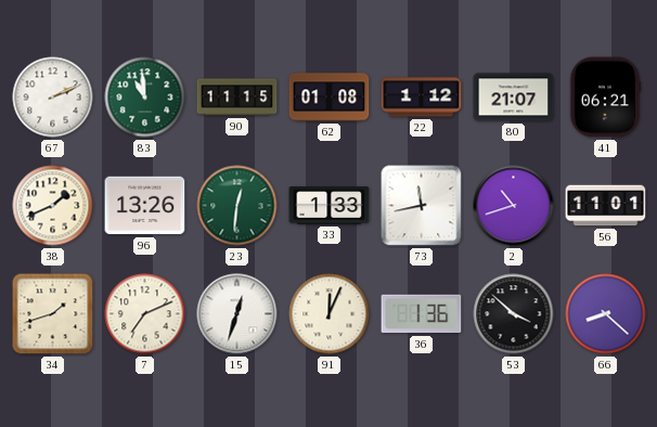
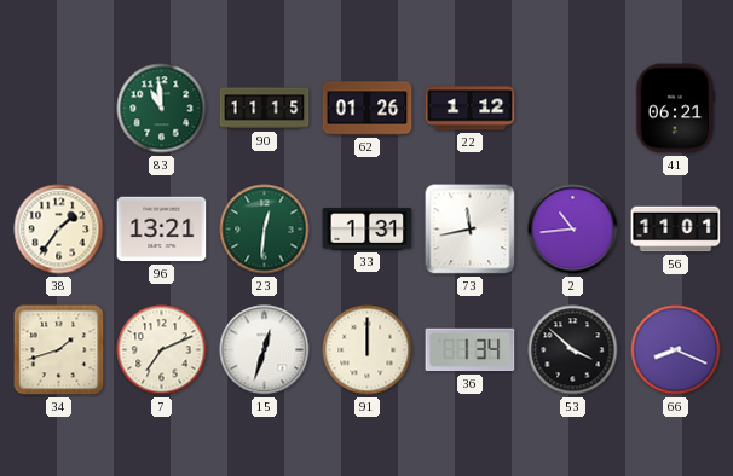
67: 2:11 -> none (53, 98)
62: 01:08 -> 01:26 (368, 109)
80: 21:07 -> none (514, 98)
38: 1:41 -> 1:36 (59, 230)
96: 13:26 -> 13:21 (162, 230)
33: 1:33 -> 1:31 (368, 230)
2: 10:42 -> 10:44 (573, 230)
91: 12:04 -> 12:00 (368, 350)
36: 1:36 -> 1:34 (471, 350)
66: 8:22 -> 8:19 (676, 350)
